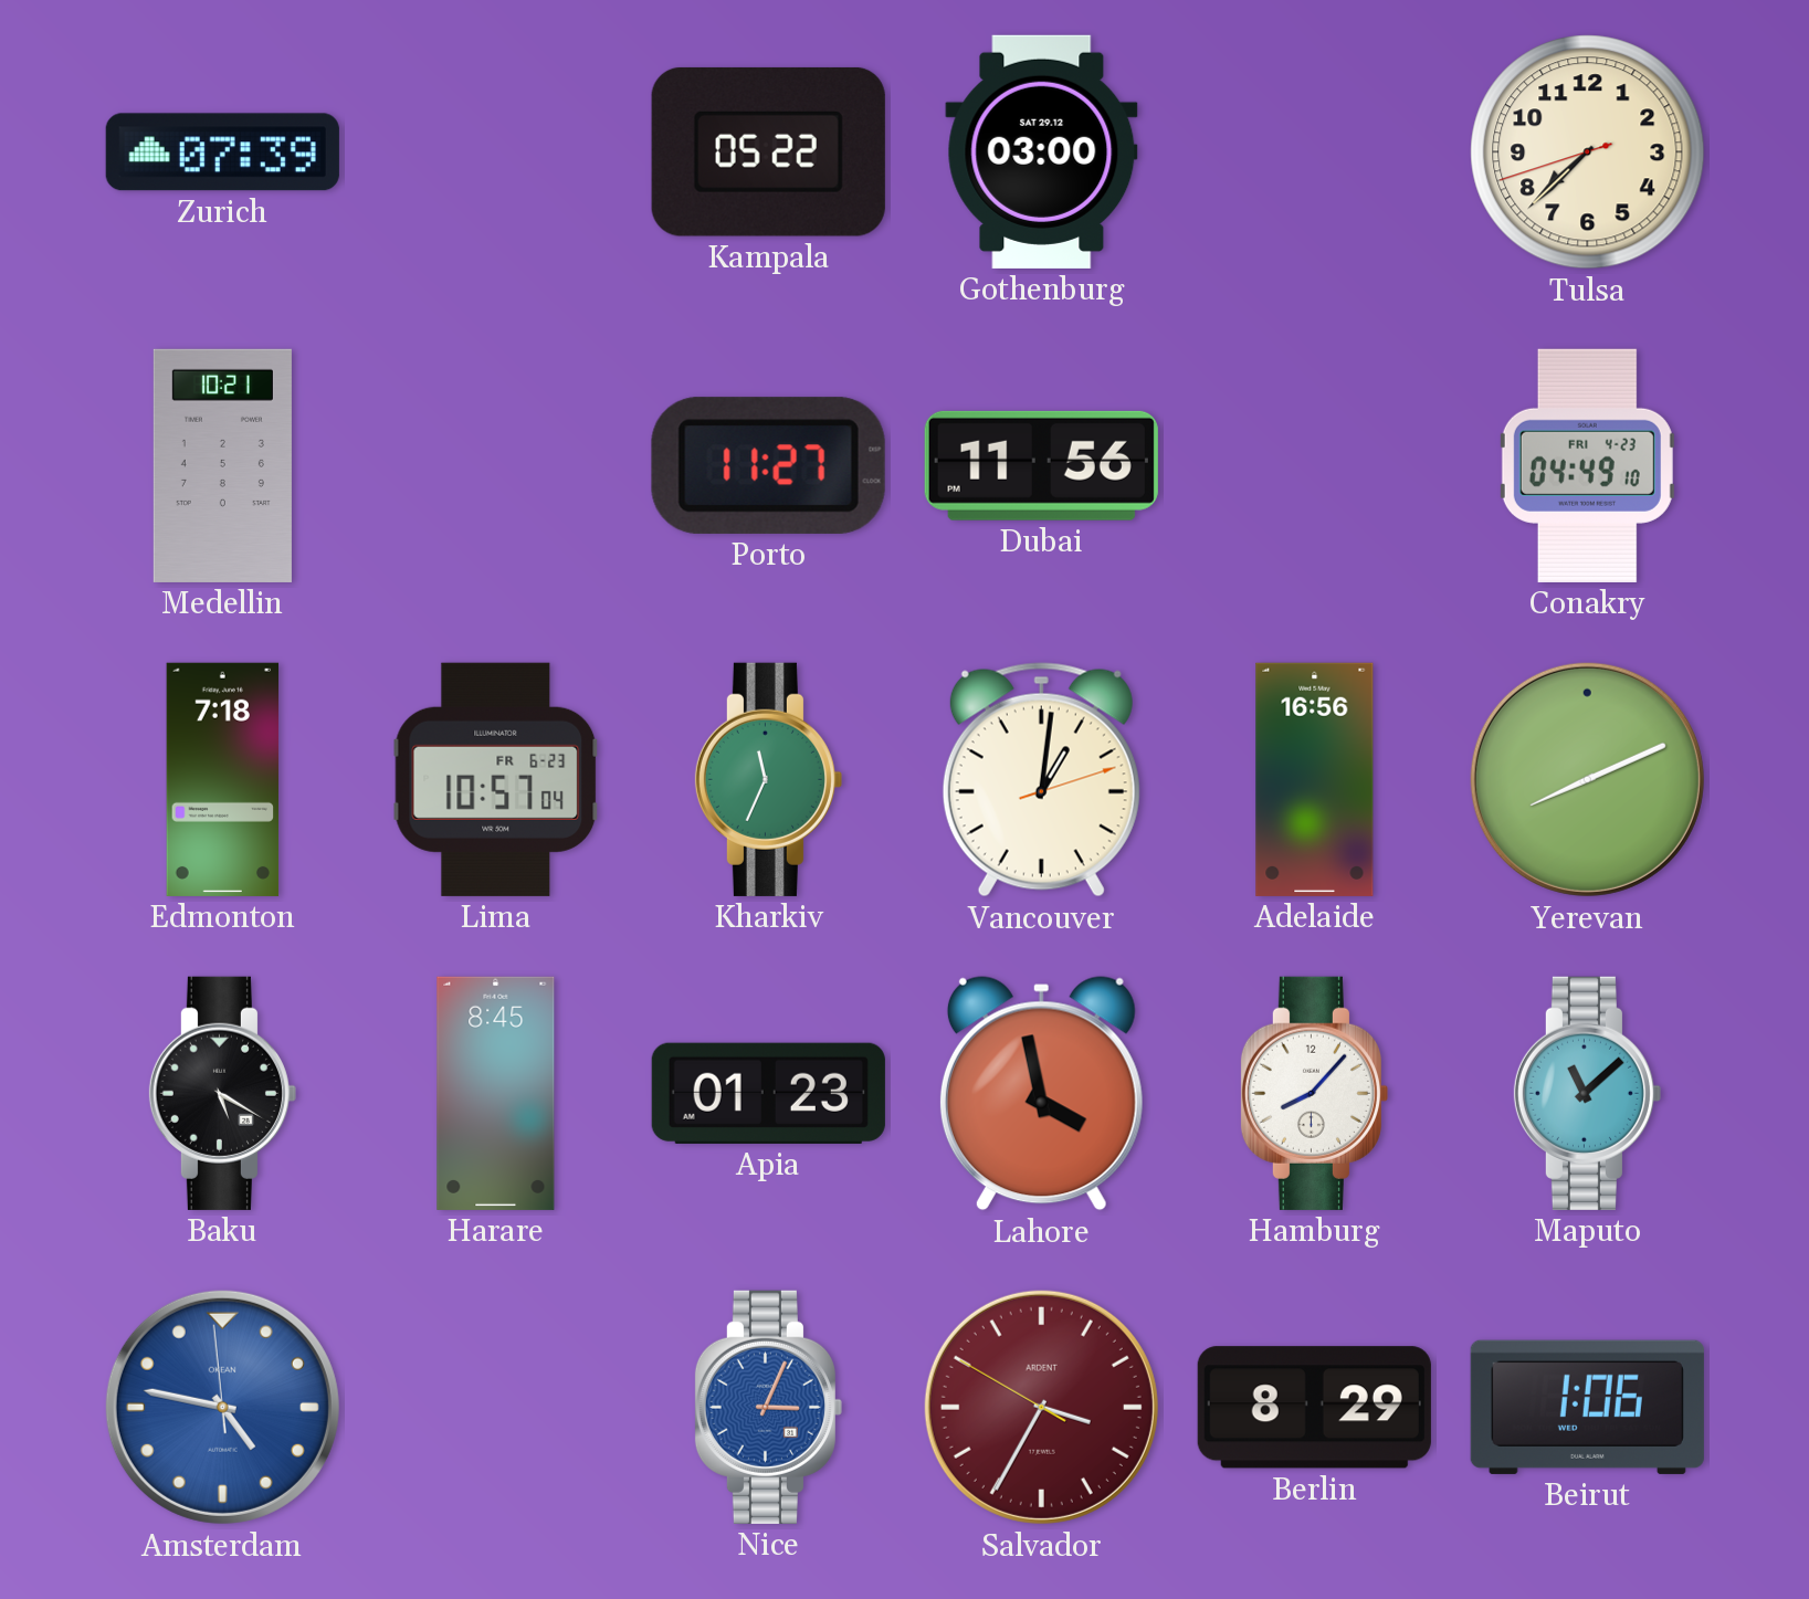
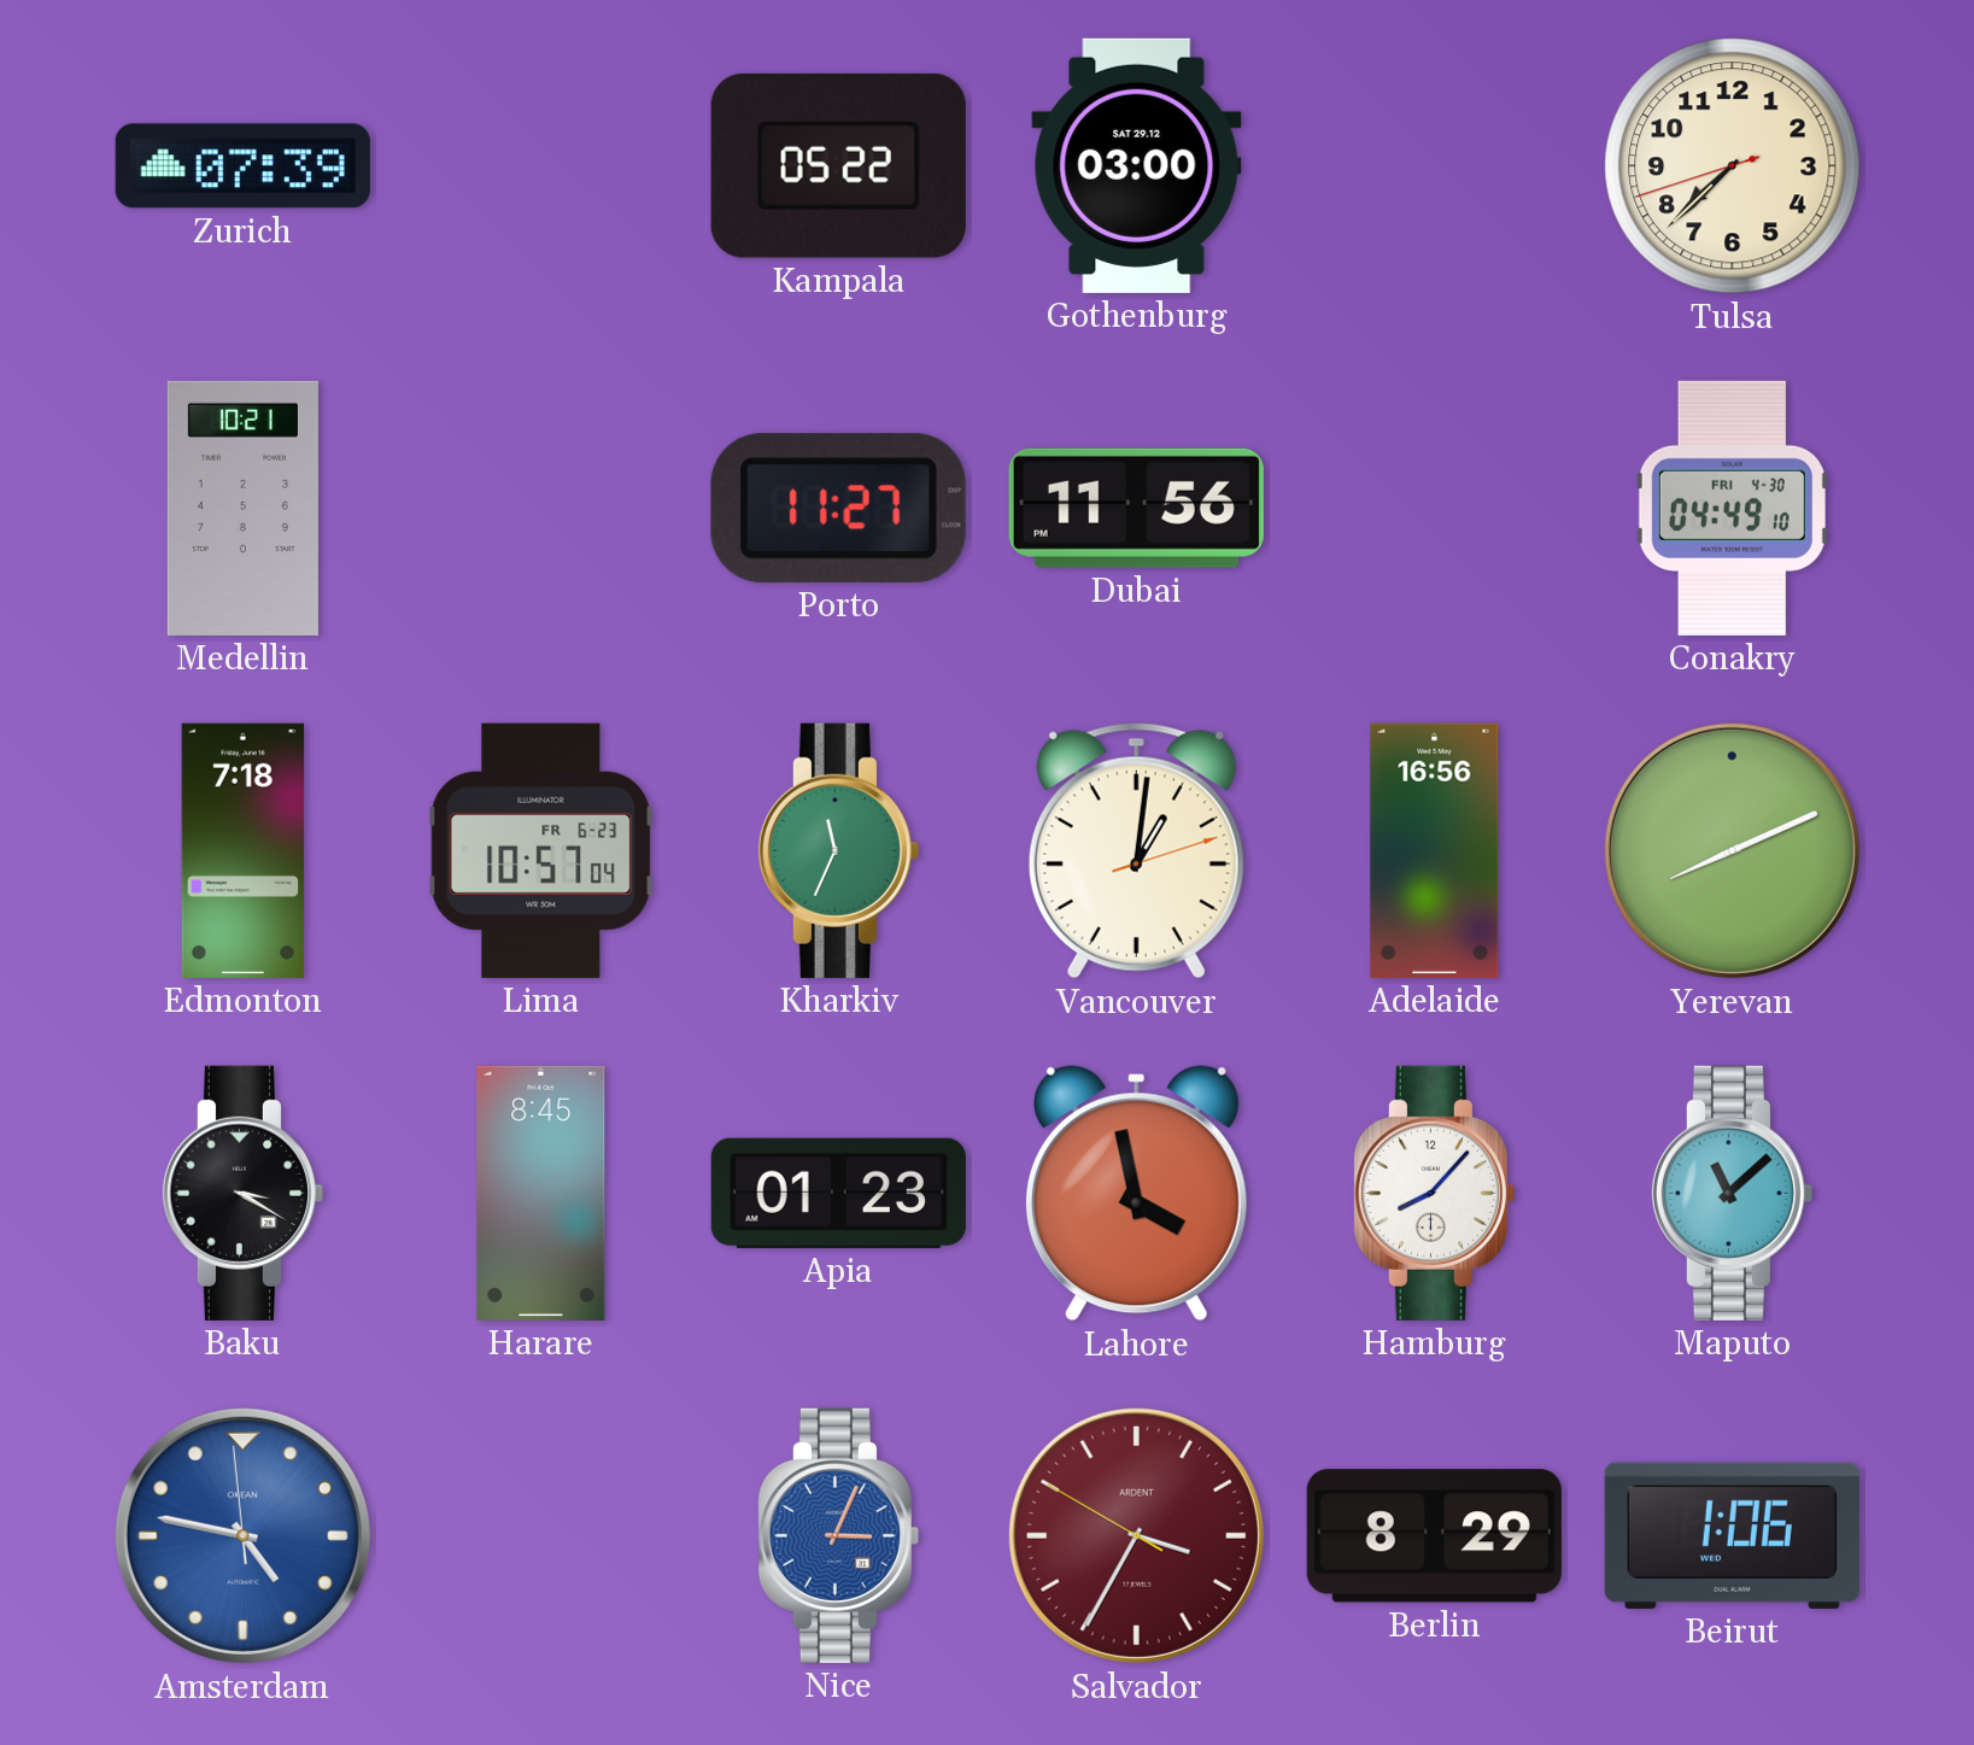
Conakry date: FRI 4-23 -> FRI 4-30 (1732, 508)
Baku: 5:20 -> 3:20 (242, 1193)
